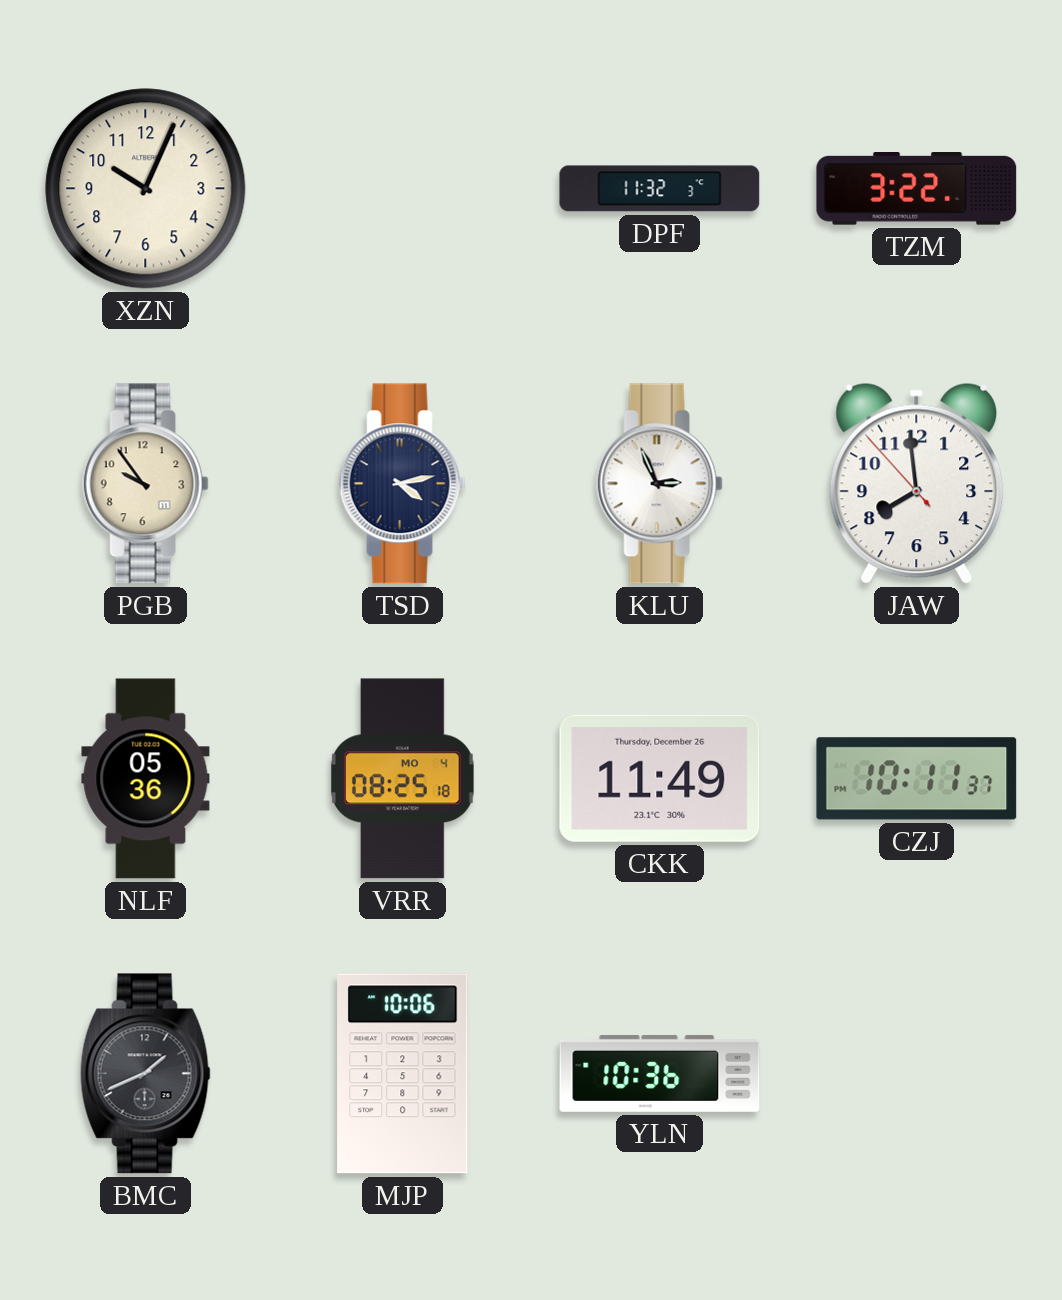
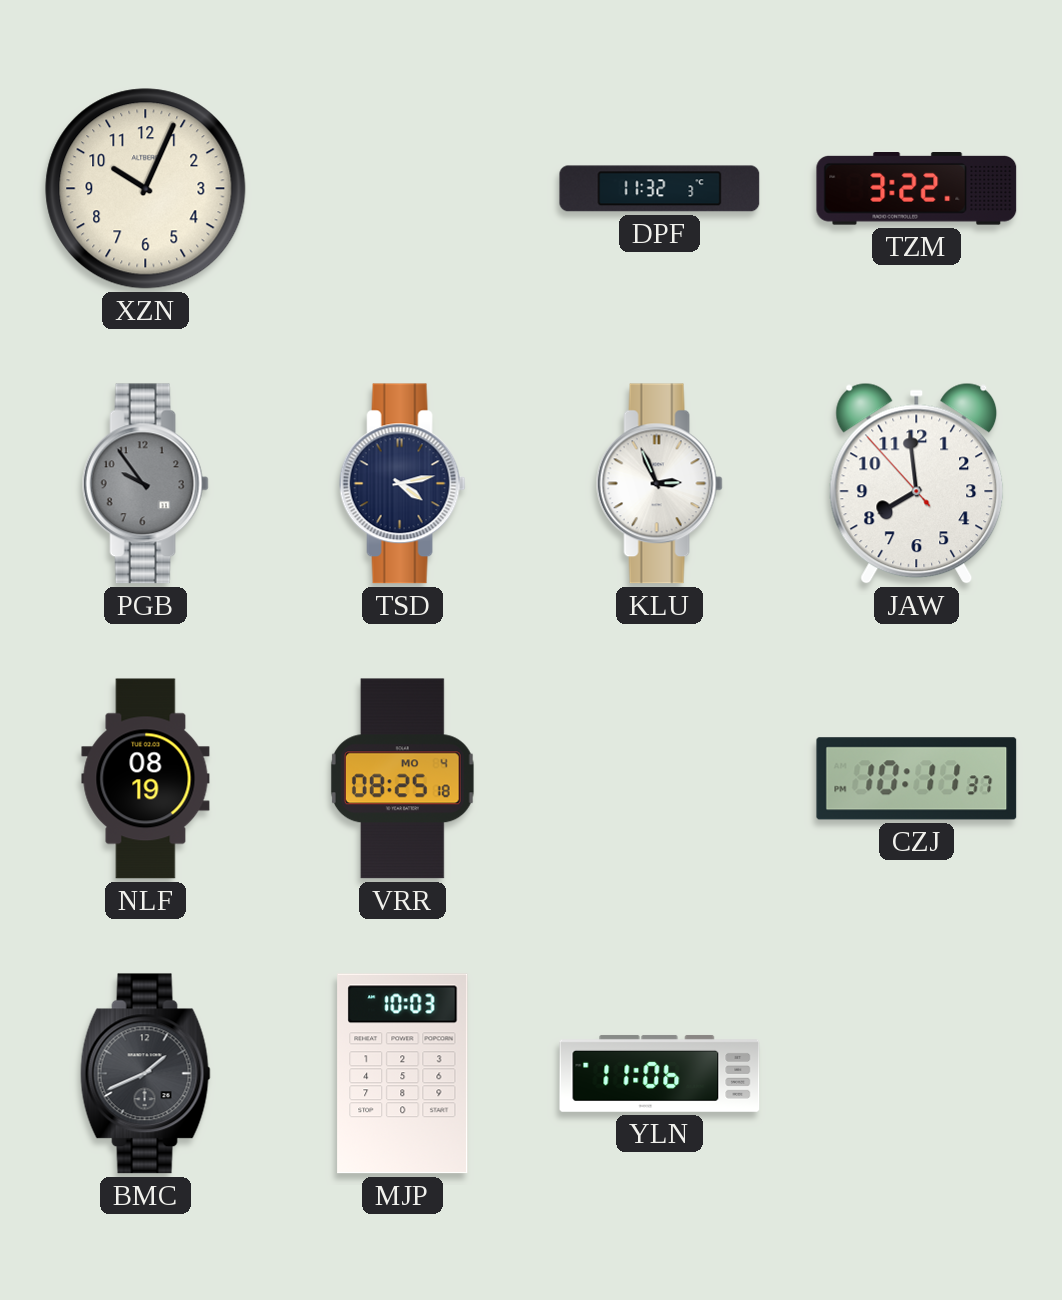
PGB dial: cream -> grey (145, 484)
NLF: 05:36 -> 08:19 (146, 779)
CKK: 11:49 -> none (660, 778)
MJP: 10:06 -> 10:03 (403, 1074)
YLN: 10:36 -> 11:06 (660, 1073)
